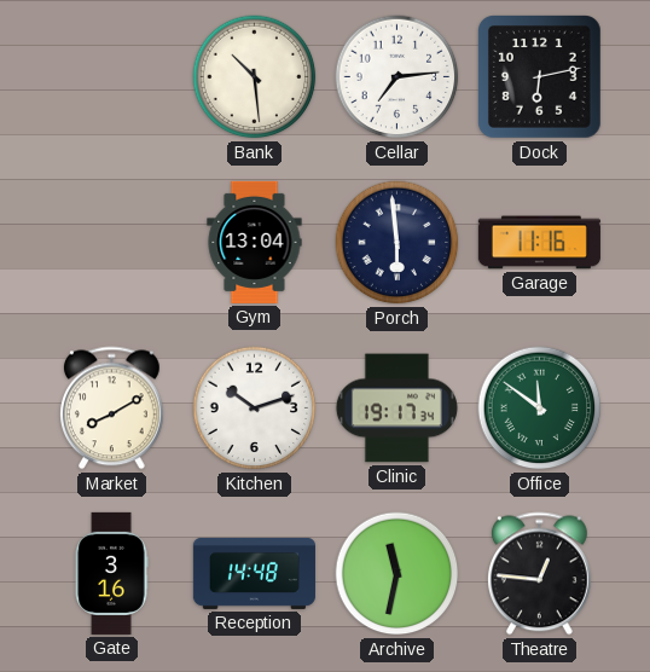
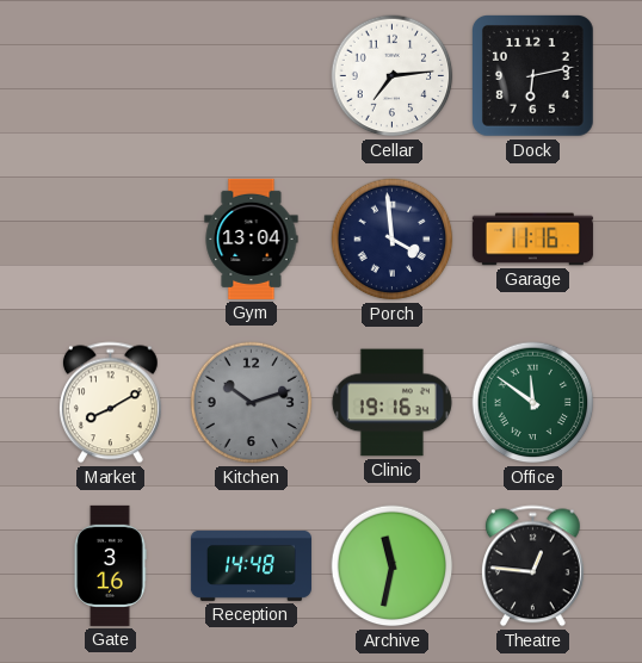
Bank: 10:29 -> none (255, 77)
Porch: 5:59 -> 3:59 (393, 240)
Kitchen dial: white -> grey (252, 403)
Clinic: 19:17 -> 19:16 (391, 403)
